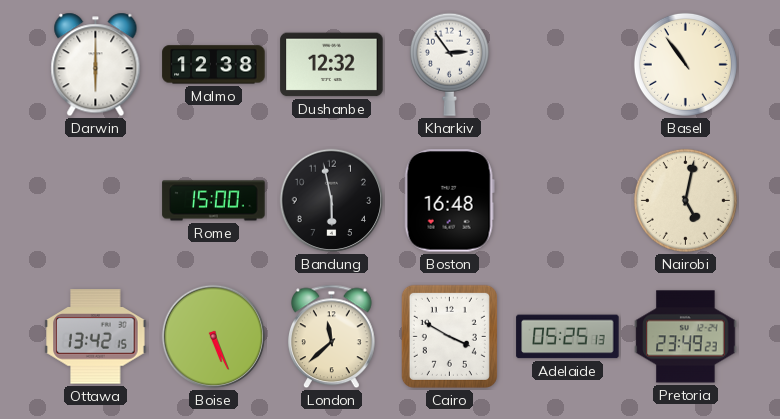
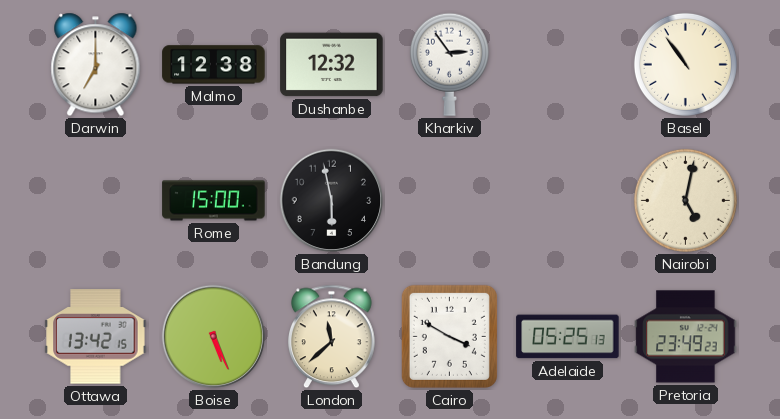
Darwin: 6:00 -> 7:00 (96, 65)
Boston: 16:48 -> none (449, 201)
